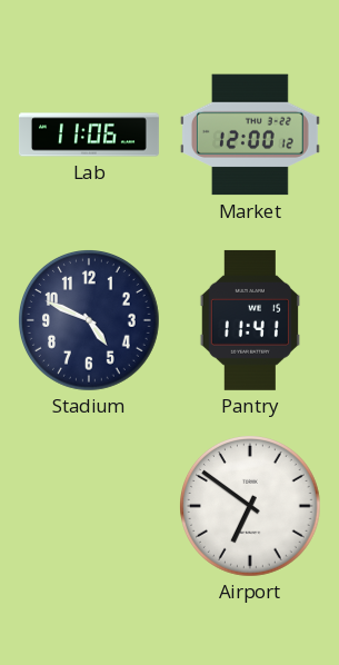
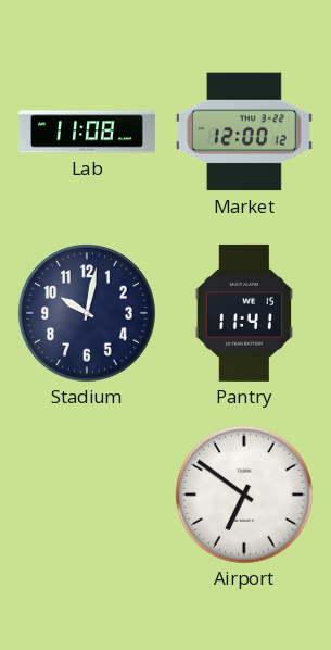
Lab: 11:06 -> 11:08 (87, 132)
Stadium: 4:49 -> 10:02 (88, 314)
